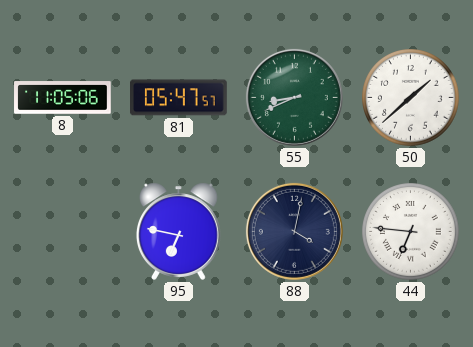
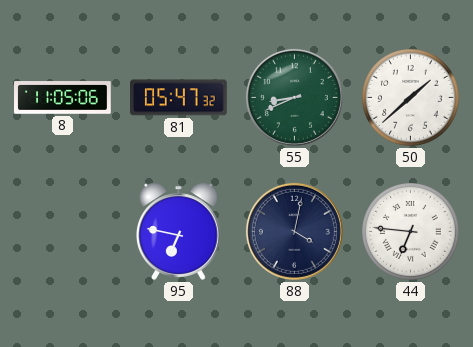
81: 05:47:57 -> 05:47:32 (179, 98)
